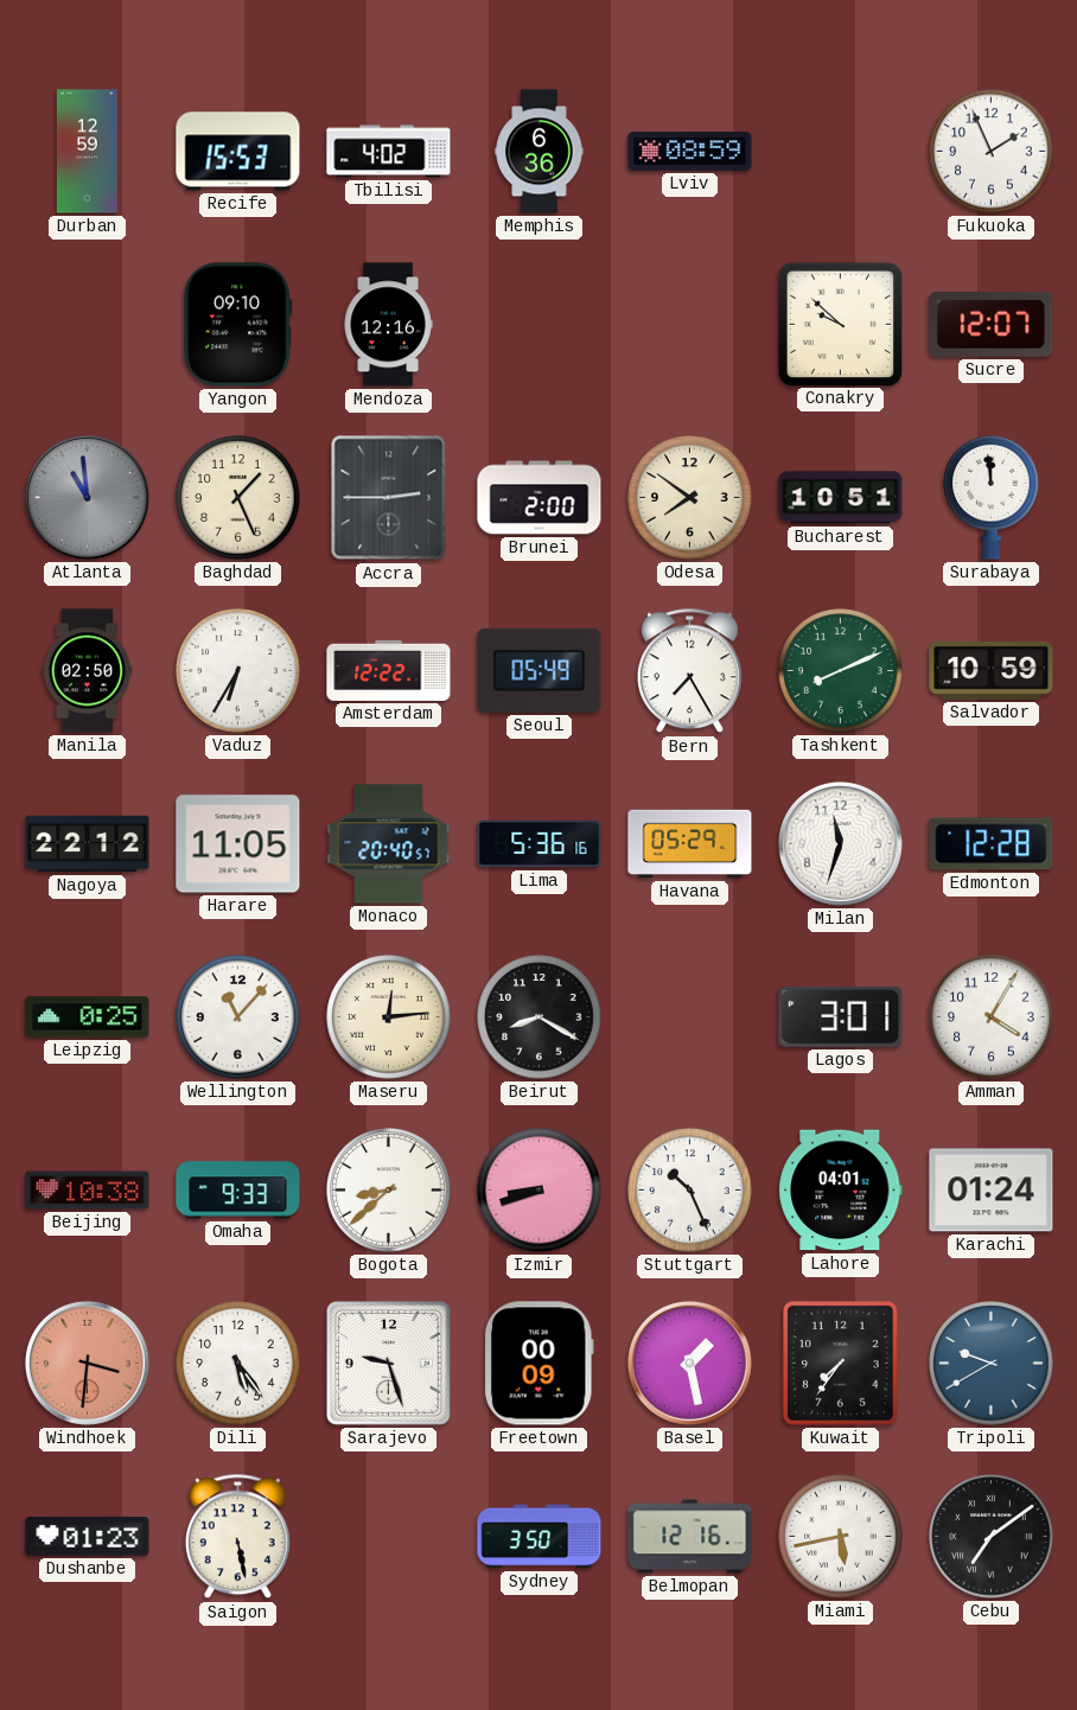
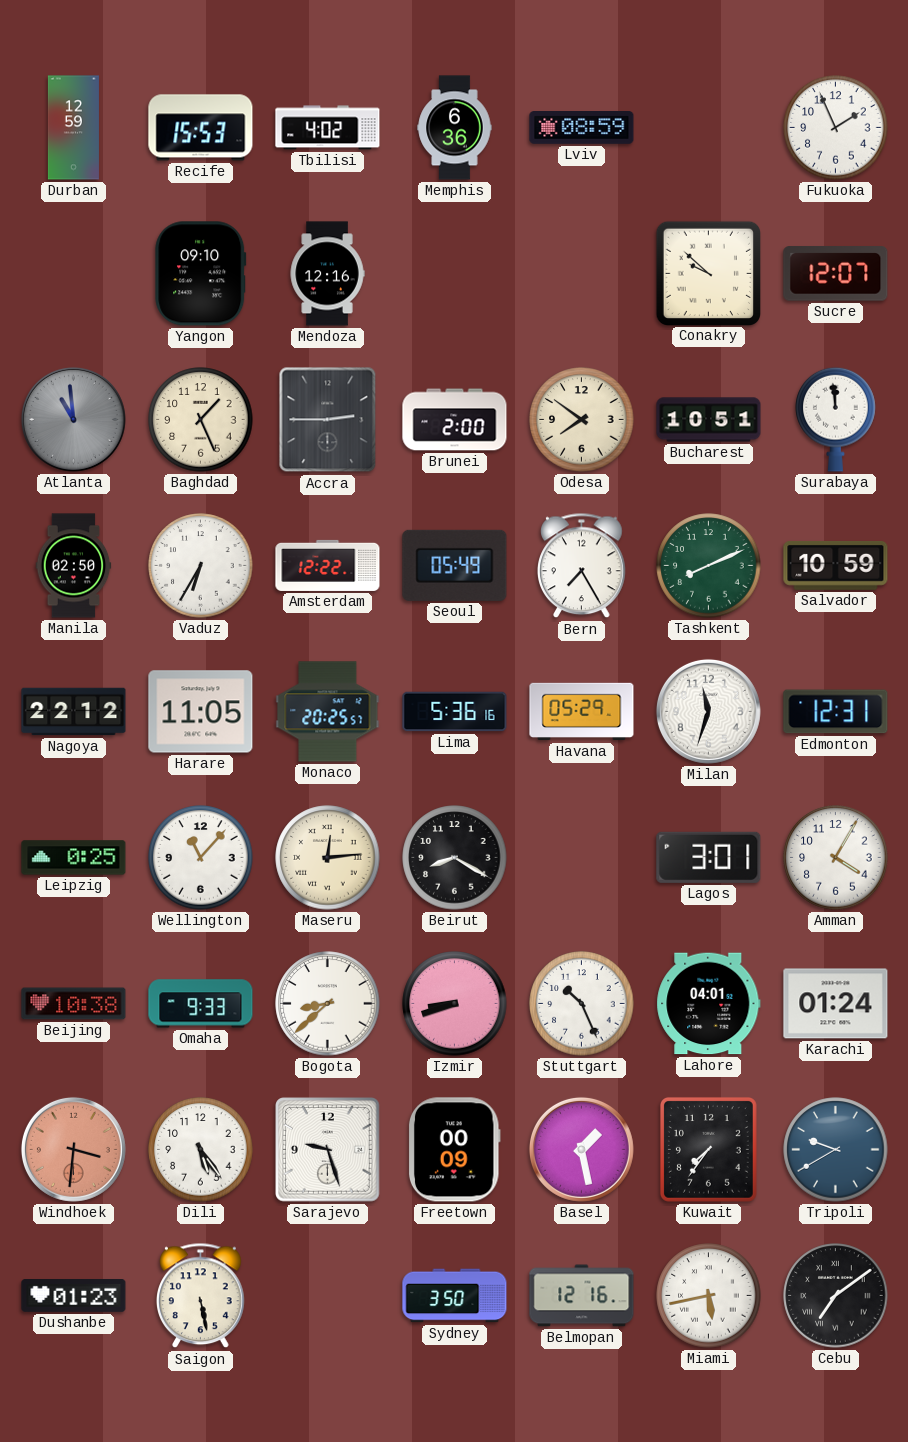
Monaco: 20:40 -> 20:25 (328, 712)
Edmonton: 12:28 -> 12:31 (836, 712)
